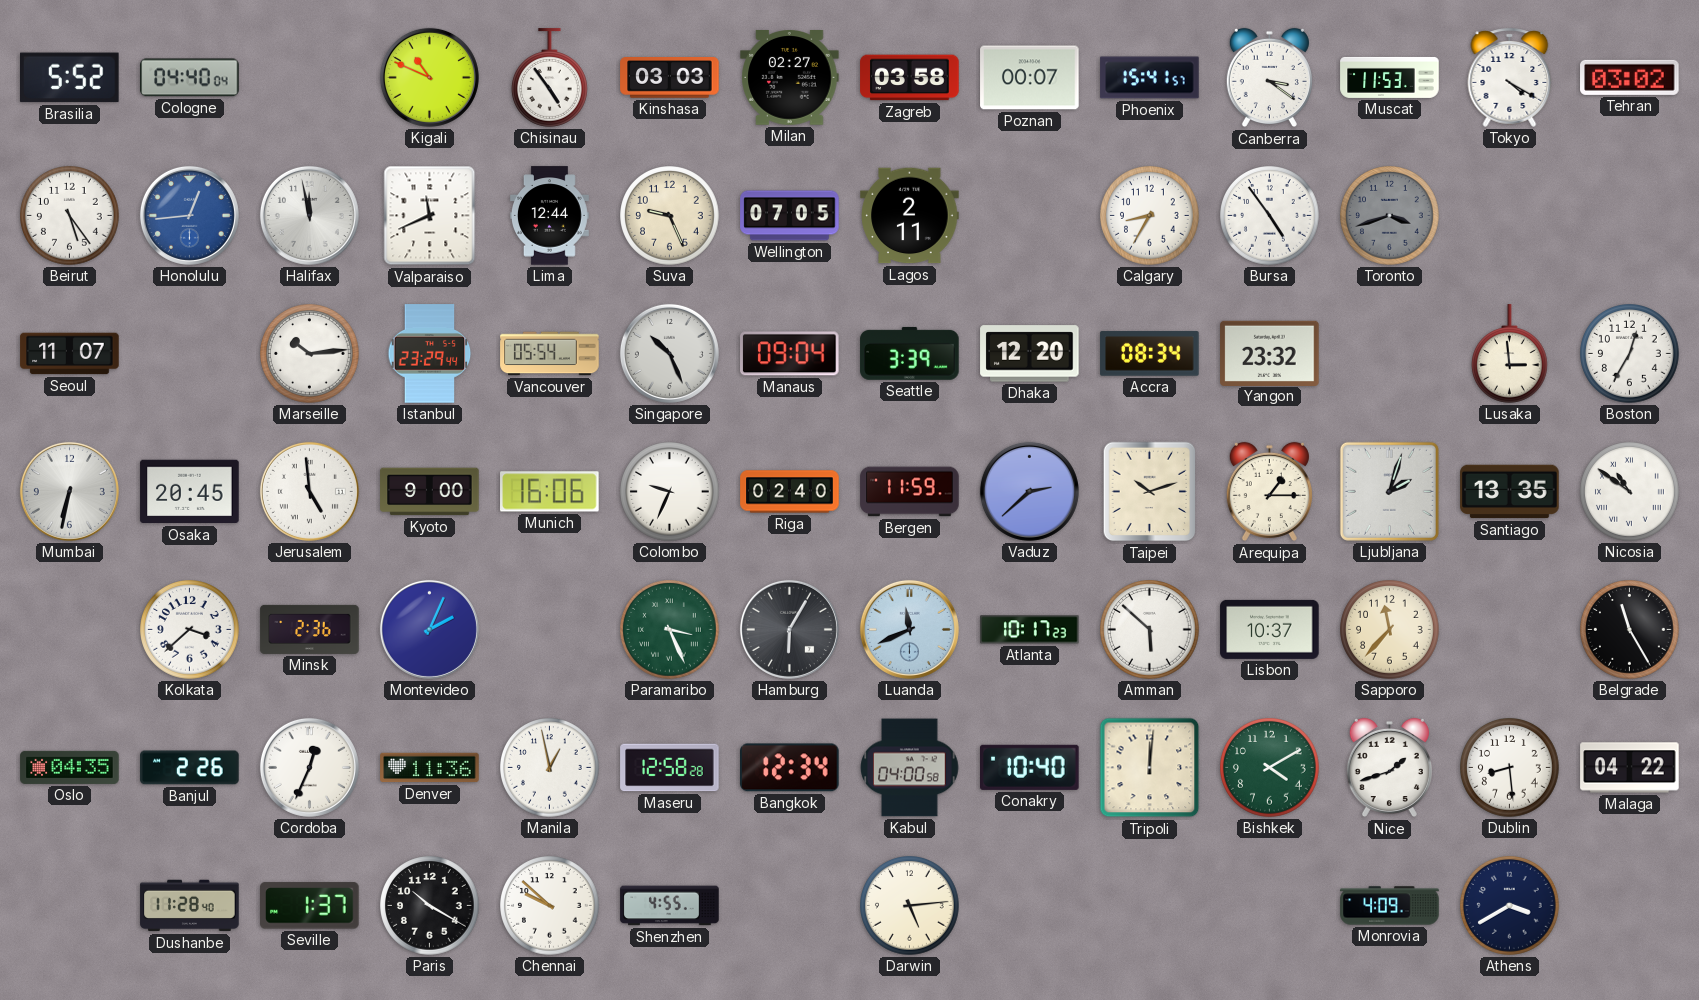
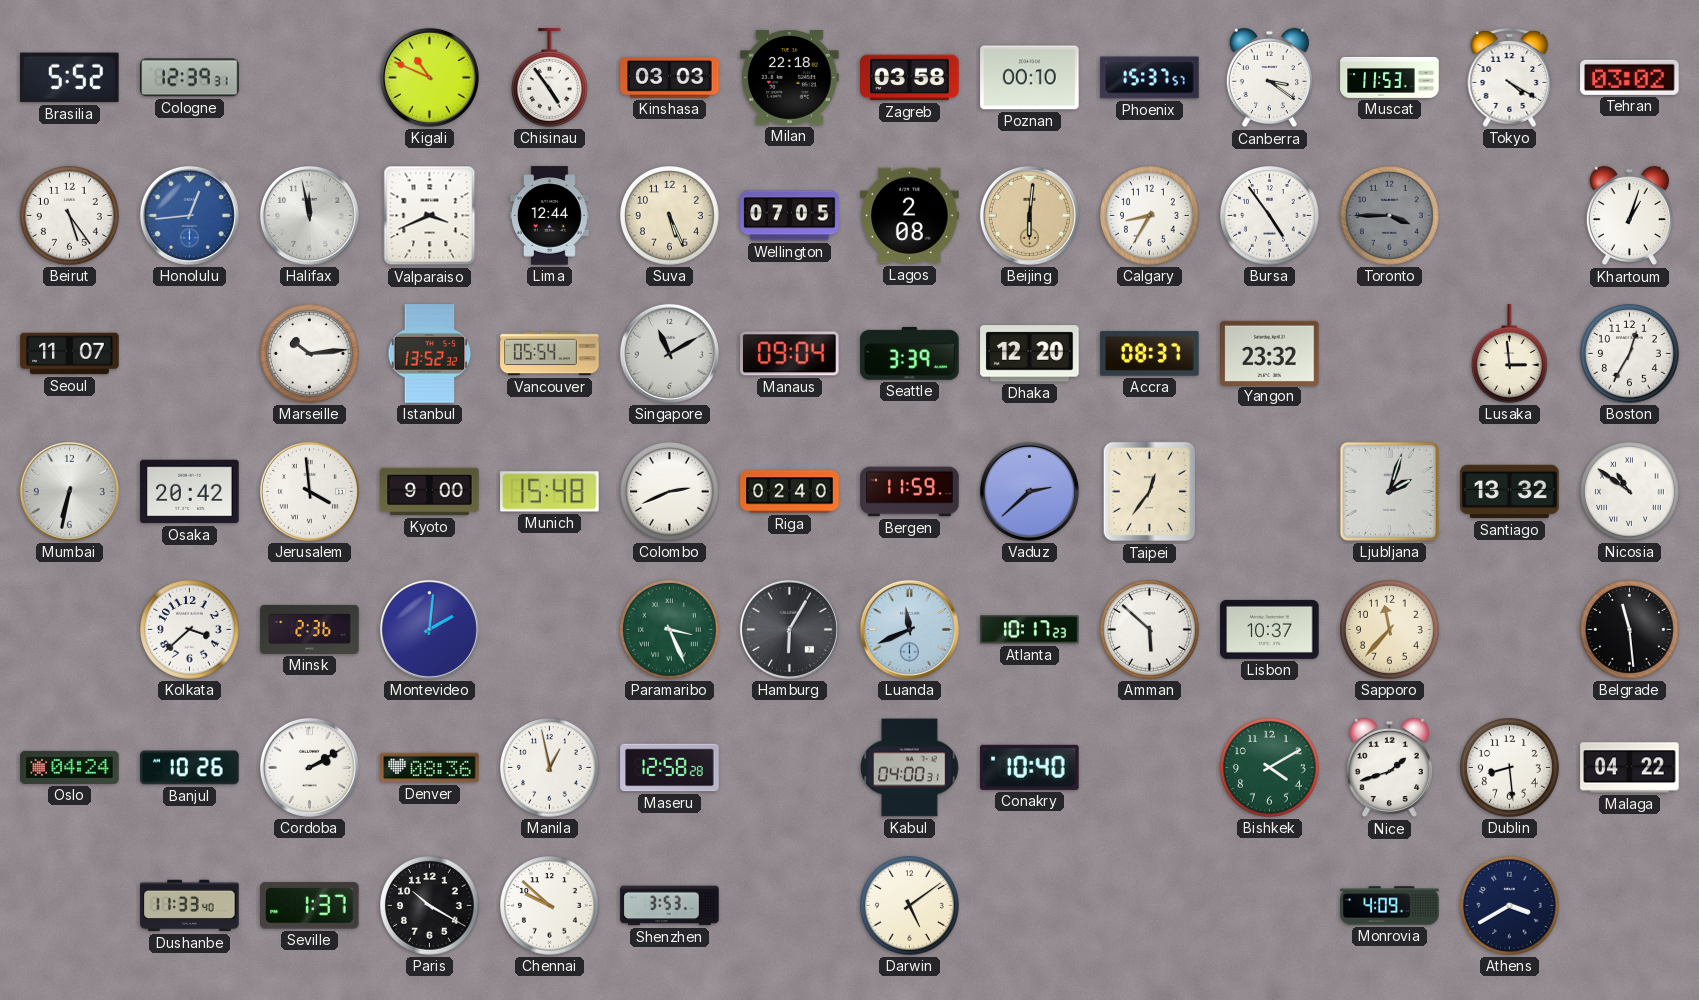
Cologne: 04:40 -> 12:39 (190, 78)
Milan: 02:27 -> 22:18 (790, 78)
Poznan: 00:07 -> 00:10 (1030, 78)
Phoenix: 15:41 -> 15:37 (1150, 78)
Valparaiso: 11:41 -> 3:41 (430, 216)
Suva: 9:26 -> 5:26 (670, 216)
Lagos: 2:11 -> 2:08 (910, 216)
Beijing: none -> 6:01 (1029, 215)
Toronto: 3:42 -> 3:45 (1390, 216)
Khartoum: none -> 1:03 (1629, 216)
Istanbul: 23:29 -> 13:52 (430, 354)
Singapore: 10:26 -> 11:10 (669, 353)
Accra: 08:34 -> 08:37 (1150, 354)
Osaka: 20:45 -> 20:42 (190, 492)
Jerusalem: 4:59 -> 3:59 (309, 491)
Munich: 16:06 -> 15:48 (550, 492)
Colombo: 9:34 -> 2:41 (670, 492)
Taipei: 10:12 -> 12:36 (1150, 492)
Arequipa: 1:15 -> none (1269, 492)
Santiago: 13:35 -> 13:32 (1510, 492)
Montevideo: 2:04 -> 2:01 (429, 629)
Belgrade: 11:25 -> 11:29 (1630, 630)
Oslo: 04:35 -> 04:24 (70, 767)
Banjul: 2:26 -> 10:26 (190, 768)
Cordoba: 12:34 -> 2:10 (309, 767)
Denver: 11:36 -> 08:36 (430, 768)
Bangkok: 12:34 -> none (790, 768)
Kabul: 04:00:58 -> 04:00:31 (910, 768)
Tripoli: 12:01 -> none (1150, 768)
Dushanbe: 11:28 -> 11:33 (190, 906)
Shenzhen: 4:55 -> 3:53 (670, 906)
Darwin: 5:14 -> 5:09 (910, 906)
